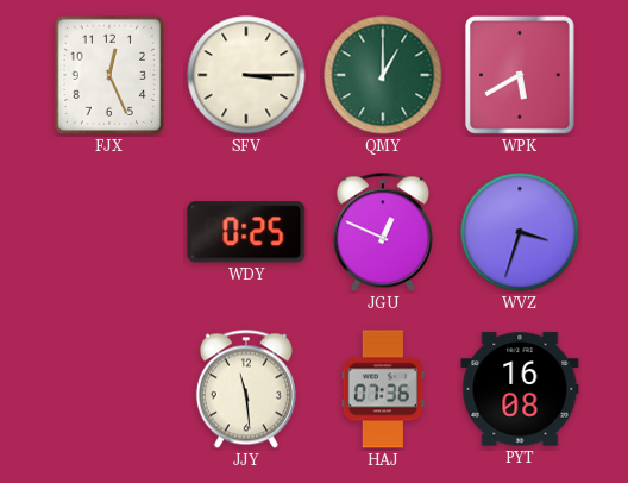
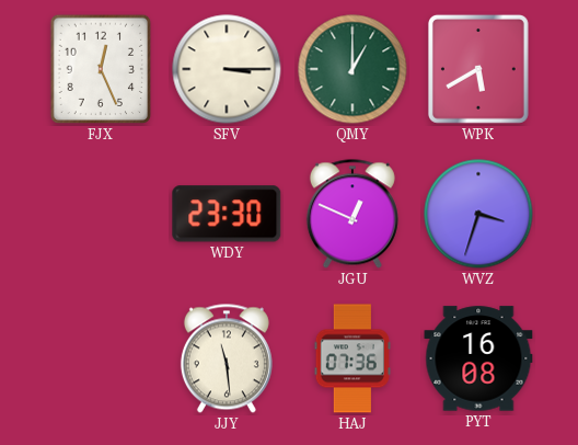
WDY: 0:25 -> 23:30 (227, 214)
